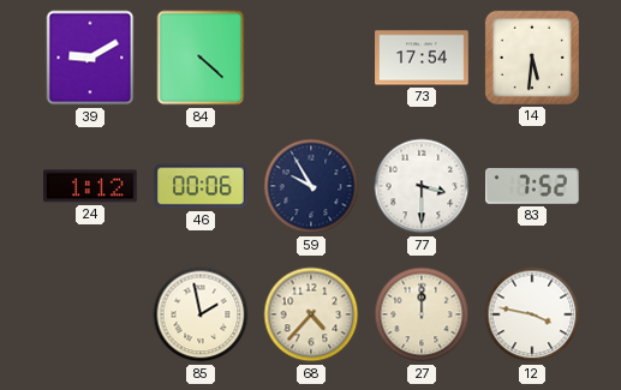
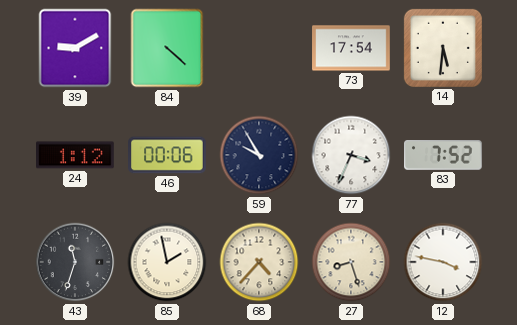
77: 3:30 -> 3:34 (351, 155)
43: none -> 11:33 (75, 262)
27: 12:00 -> 8:27 (351, 262)
